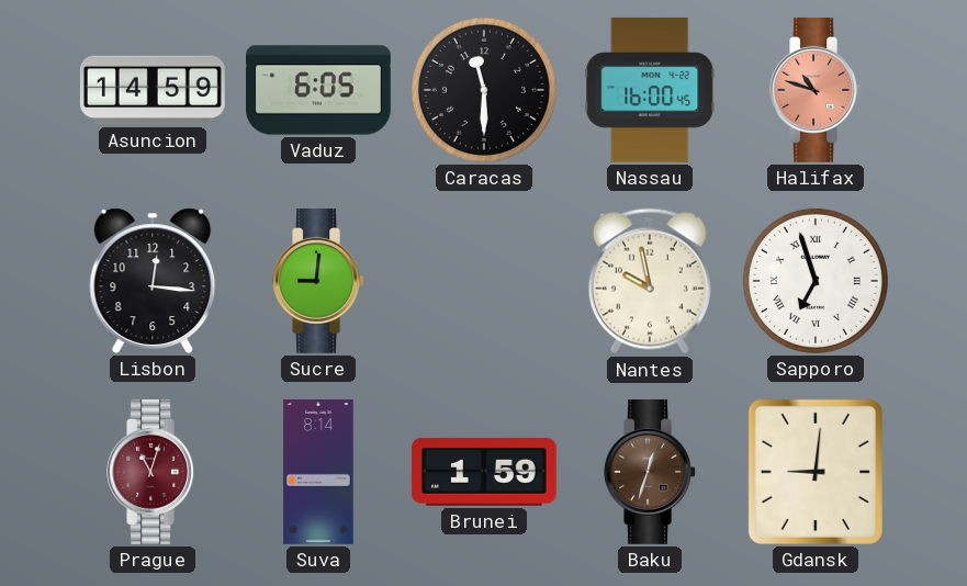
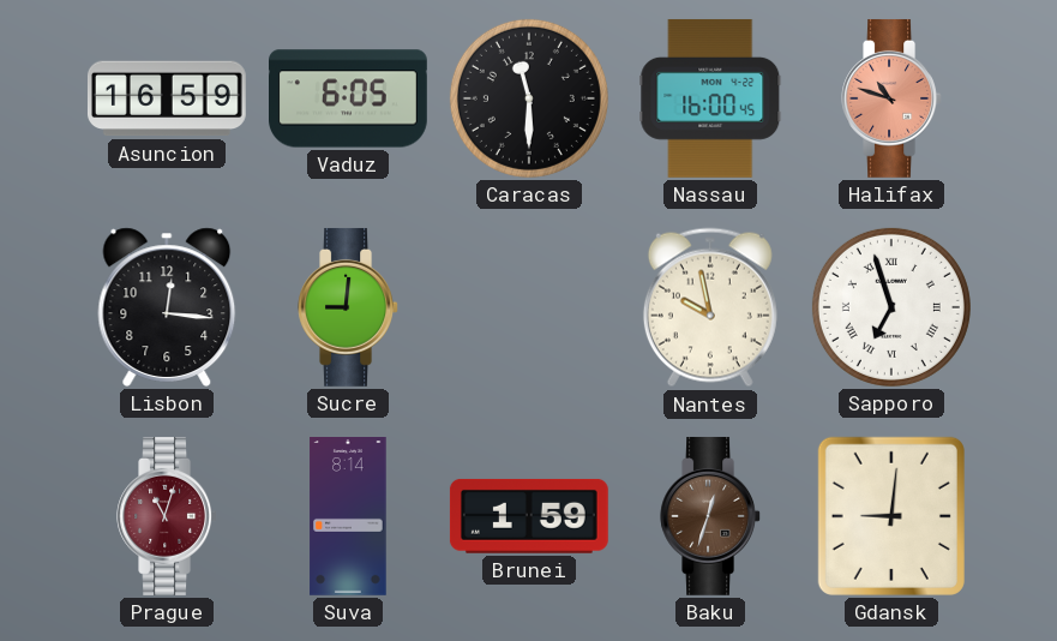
Asuncion: 14:59 -> 16:59 (167, 98)
